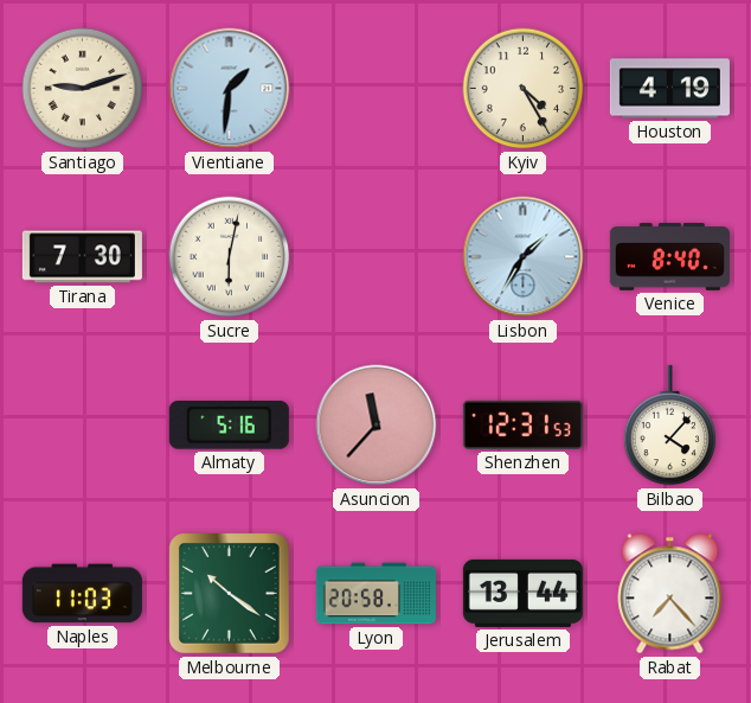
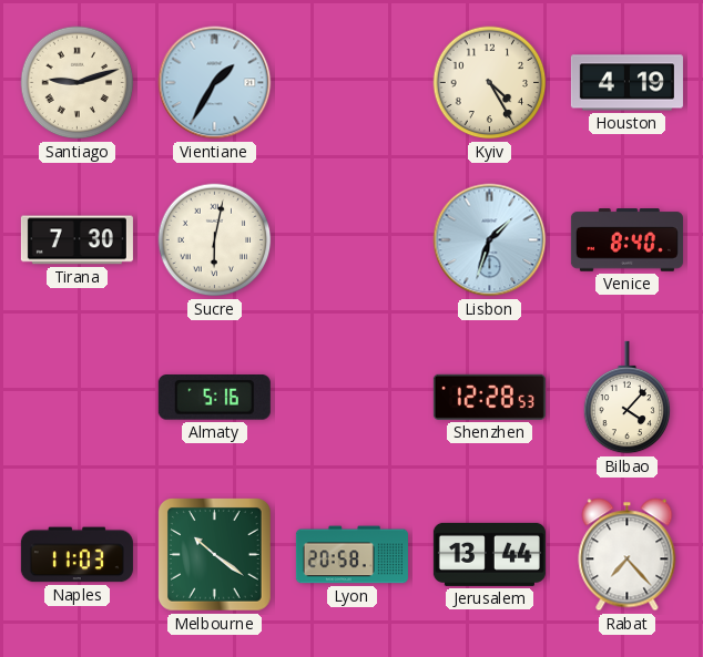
Vientiane: 1:31 -> 1:35 (215, 83)
Lisbon: 1:35 -> 1:33 (490, 240)
Asuncion: 11:37 -> none (377, 426)
Shenzhen: 12:31 -> 12:28 (489, 397)
